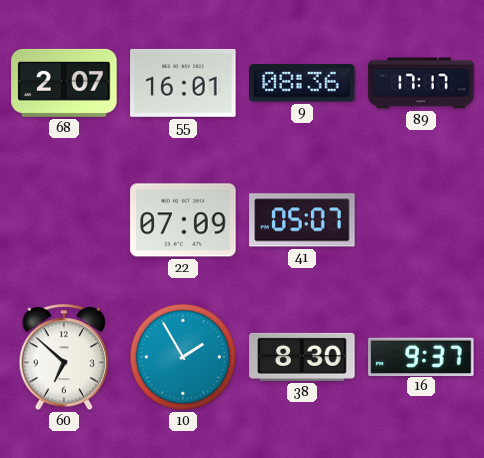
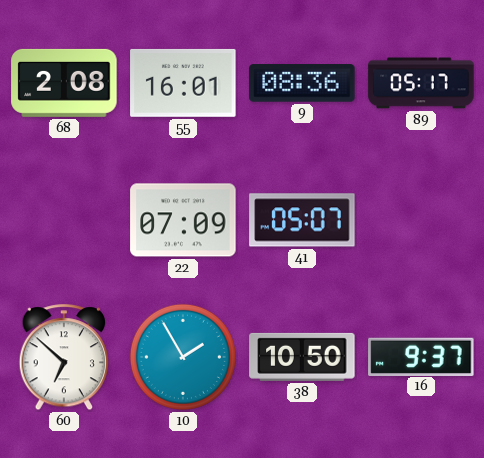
68: 2:07 -> 2:08 (64, 83)
89: 17:17 -> 05:17 (421, 83)
38: 8:30 -> 10:50 (302, 357)
